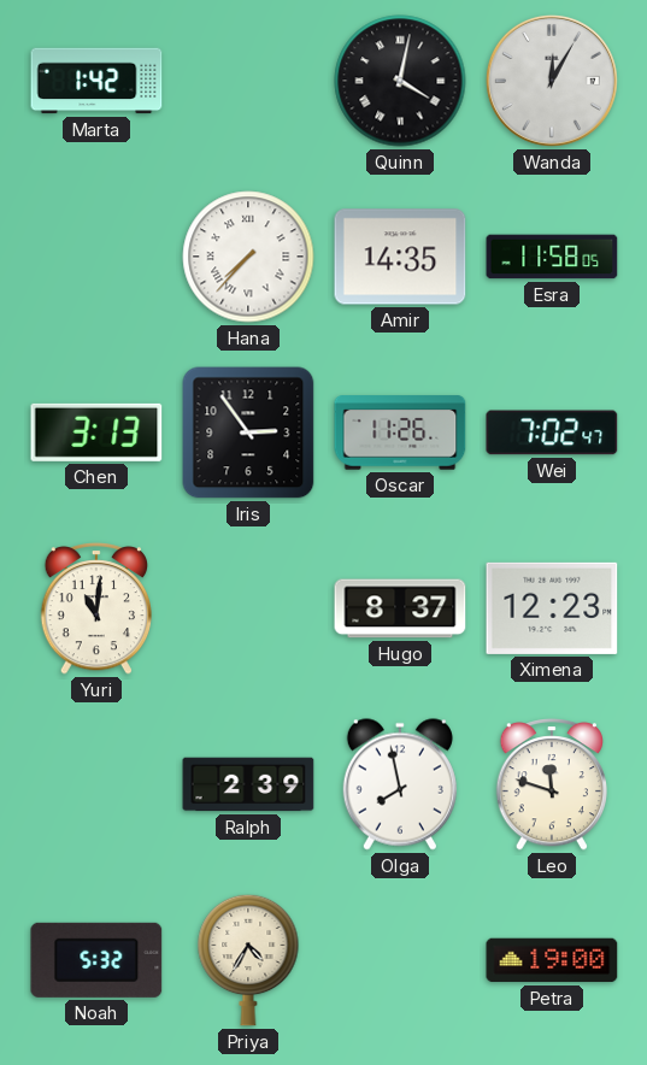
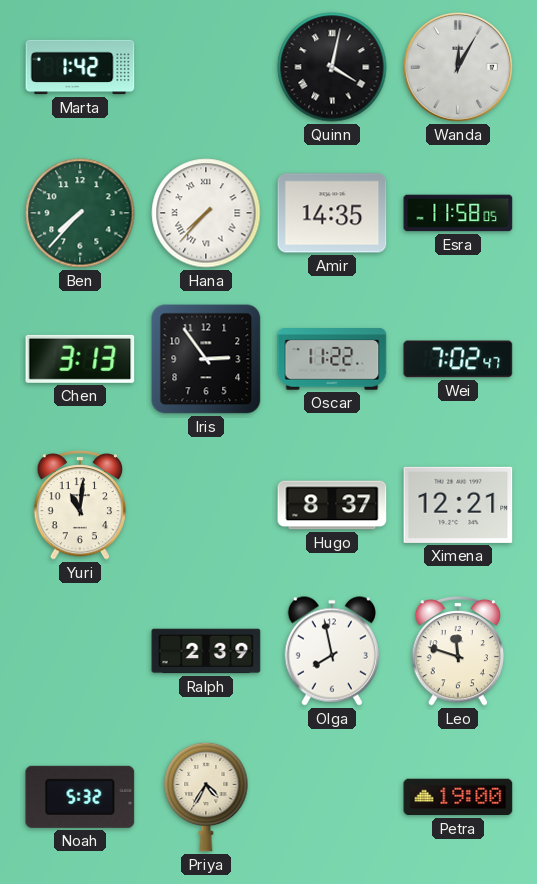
Ben: none -> 7:37 (80, 213)
Oscar: 11:26 -> 11:22 (332, 359)
Ximena: 12:23 -> 12:21 (458, 505)
